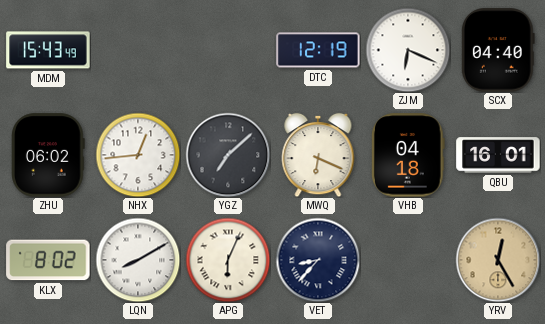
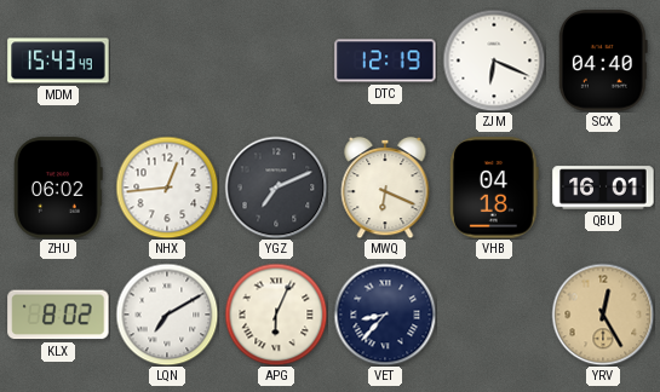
YGZ: 7:08 -> 7:11 (276, 188)
LQN: 8:10 -> 7:10 (167, 315)
